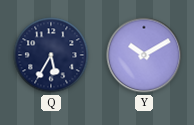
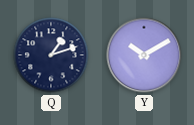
Q: 5:35 -> 1:12 (51, 55)
